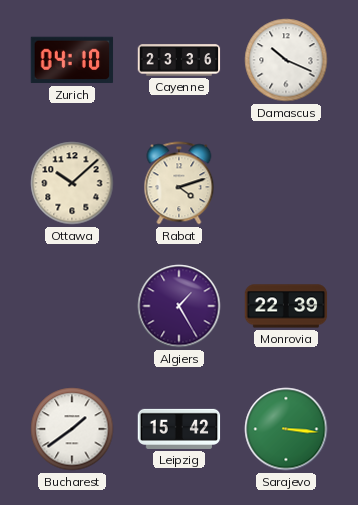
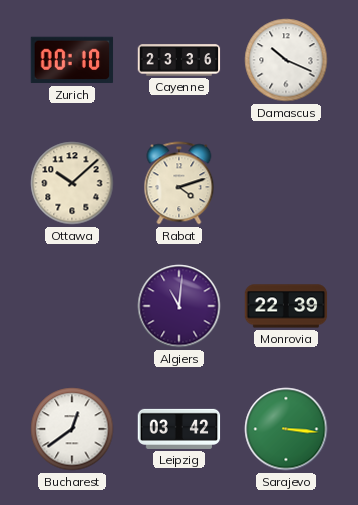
Zurich: 04:10 -> 00:10 (72, 60)
Algiers: 1:25 -> 11:01 (179, 306)
Bucharest: 1:39 -> 12:39 (72, 429)
Leipzig: 15:42 -> 03:42 (179, 429)
